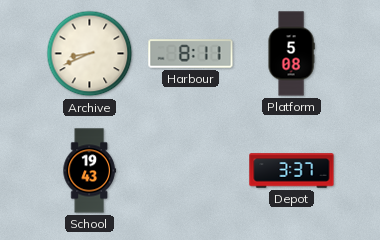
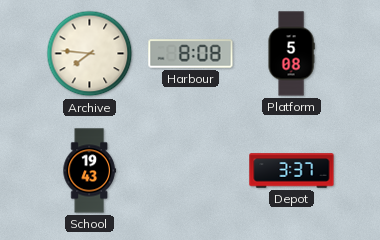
Archive: 8:41 -> 7:46 (90, 54)
Harbour: 8:11 -> 8:08 (191, 54)
